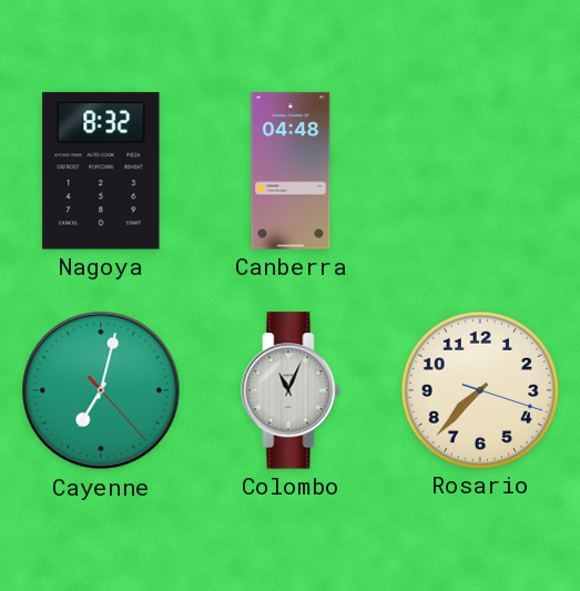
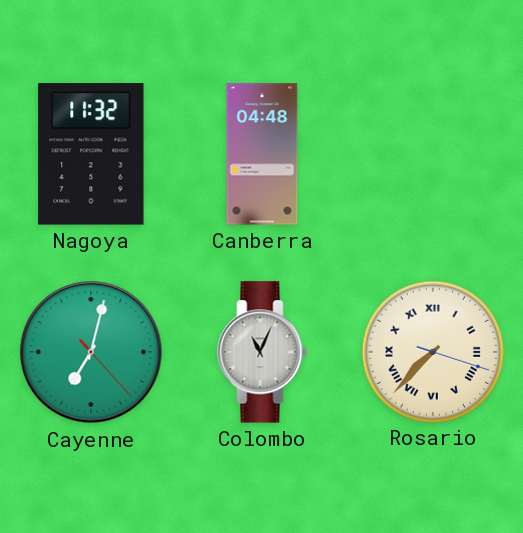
Nagoya: 8:32 -> 11:32 (91, 154)
Rosario numerals: Arabic -> Roman (432, 351)
